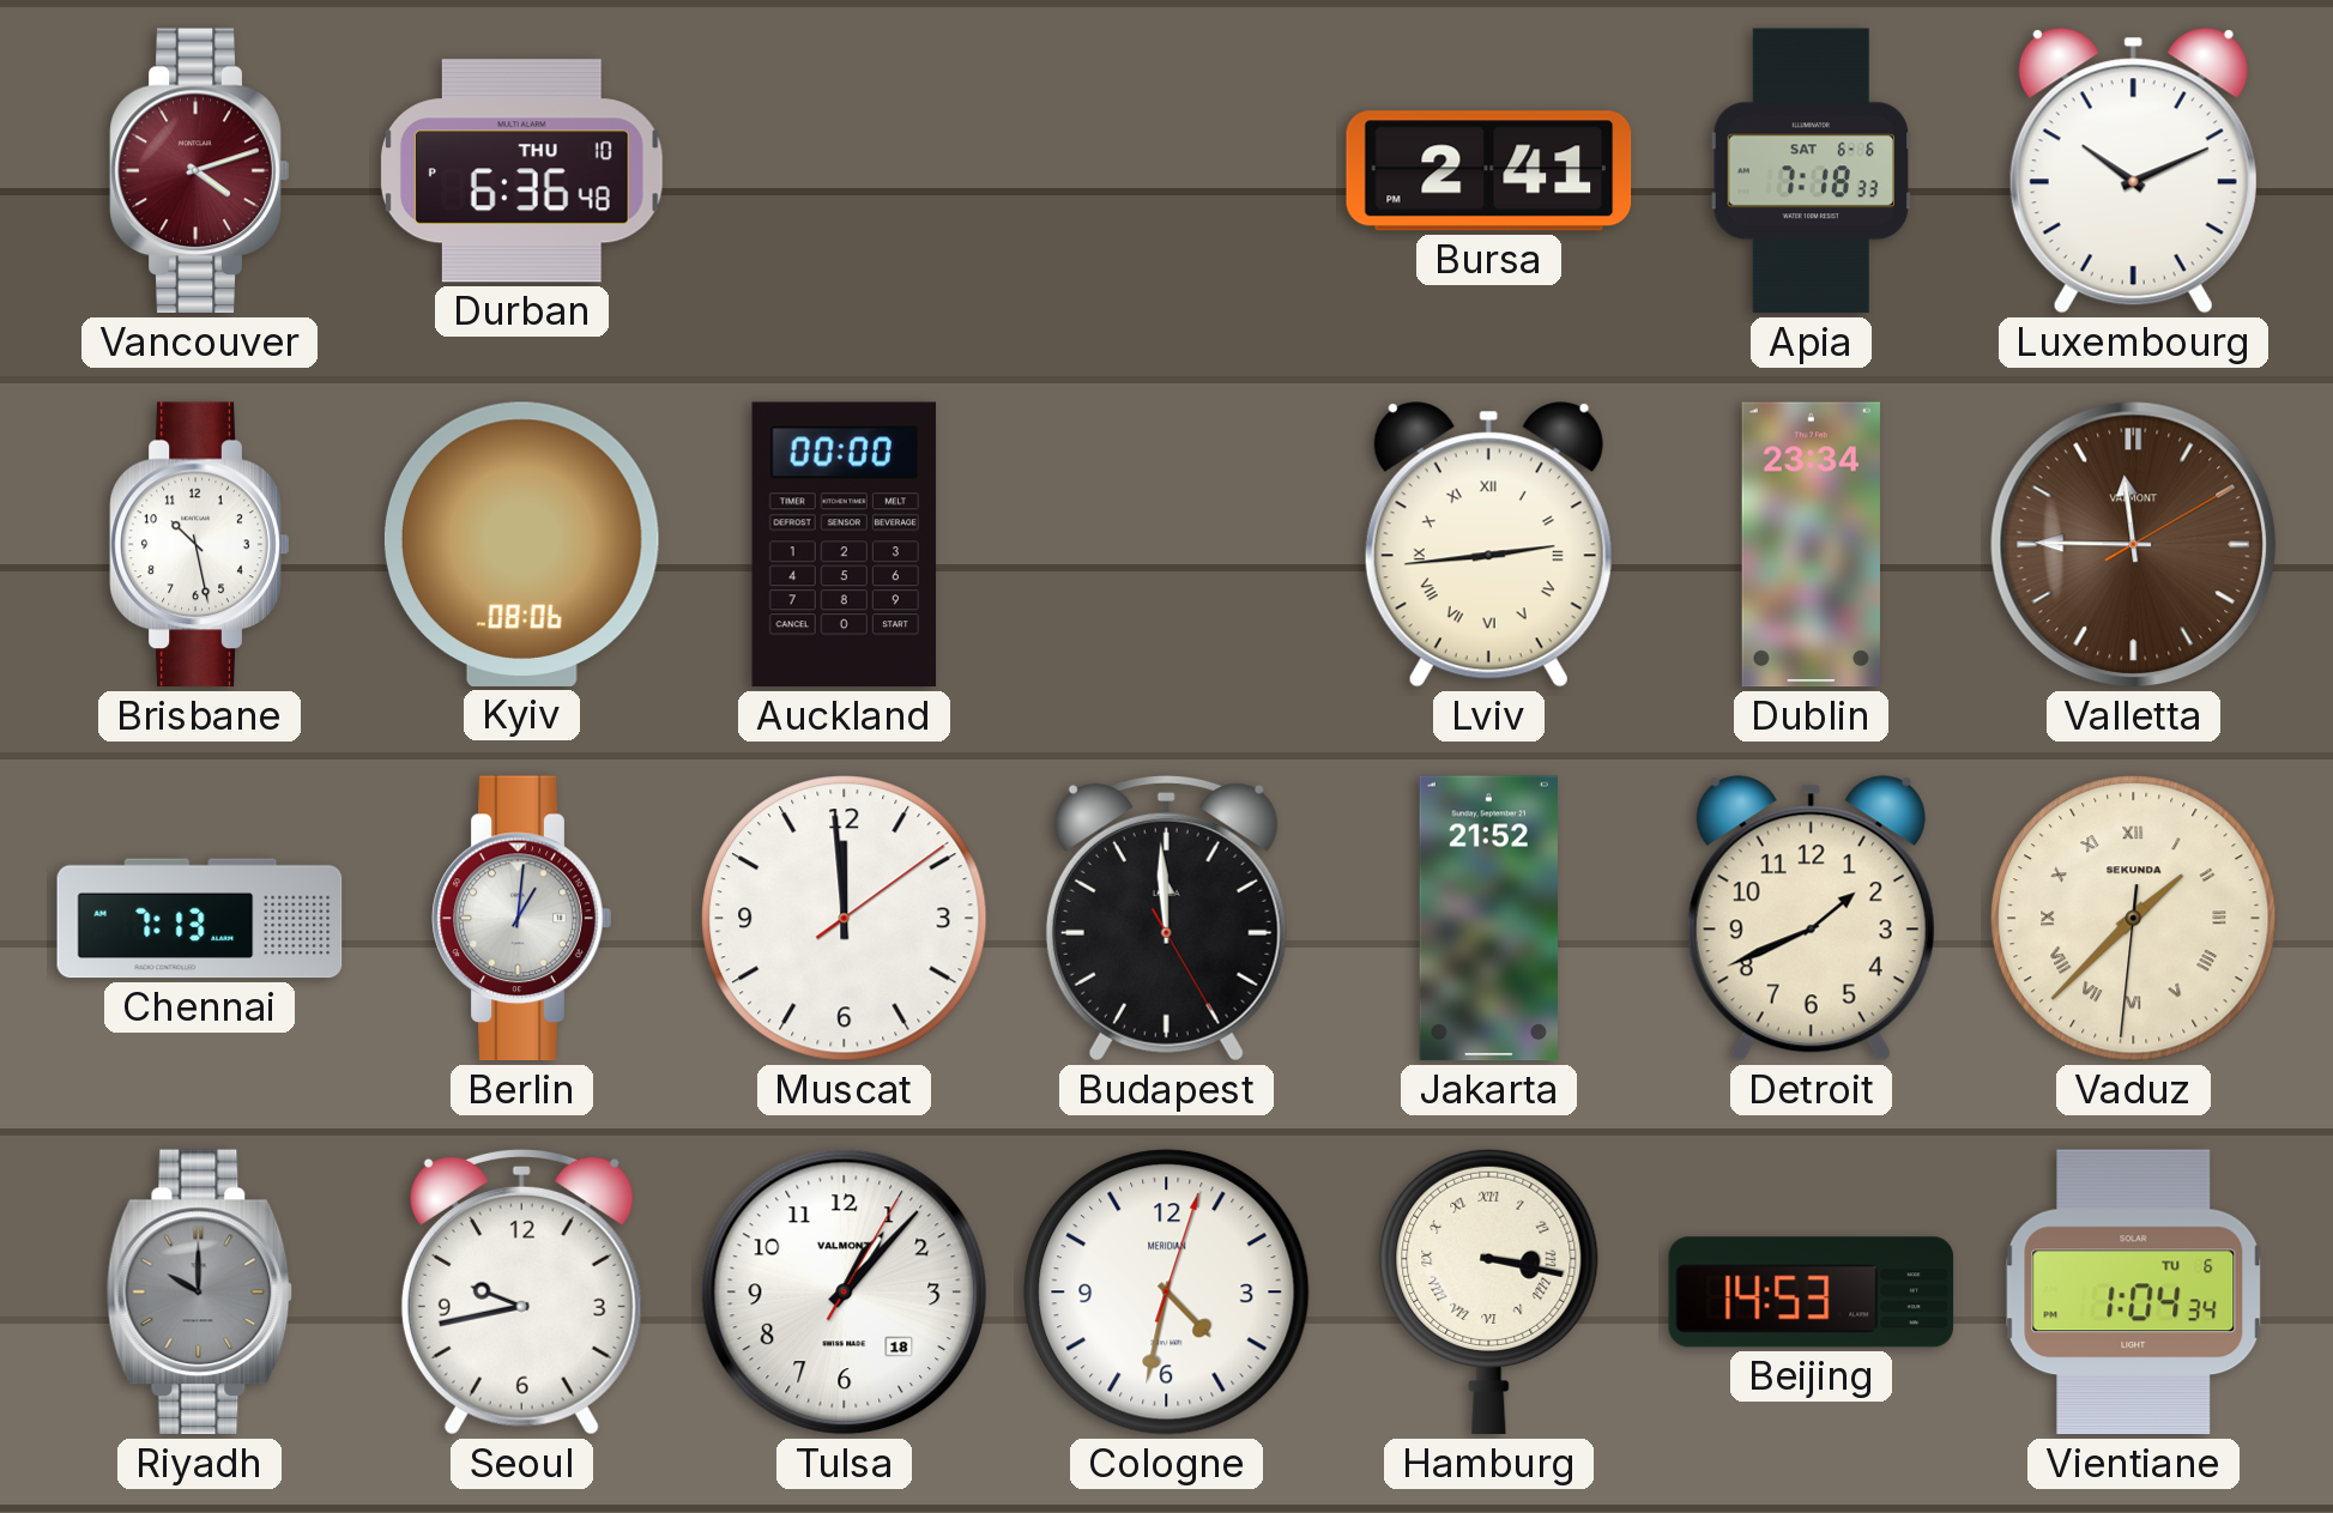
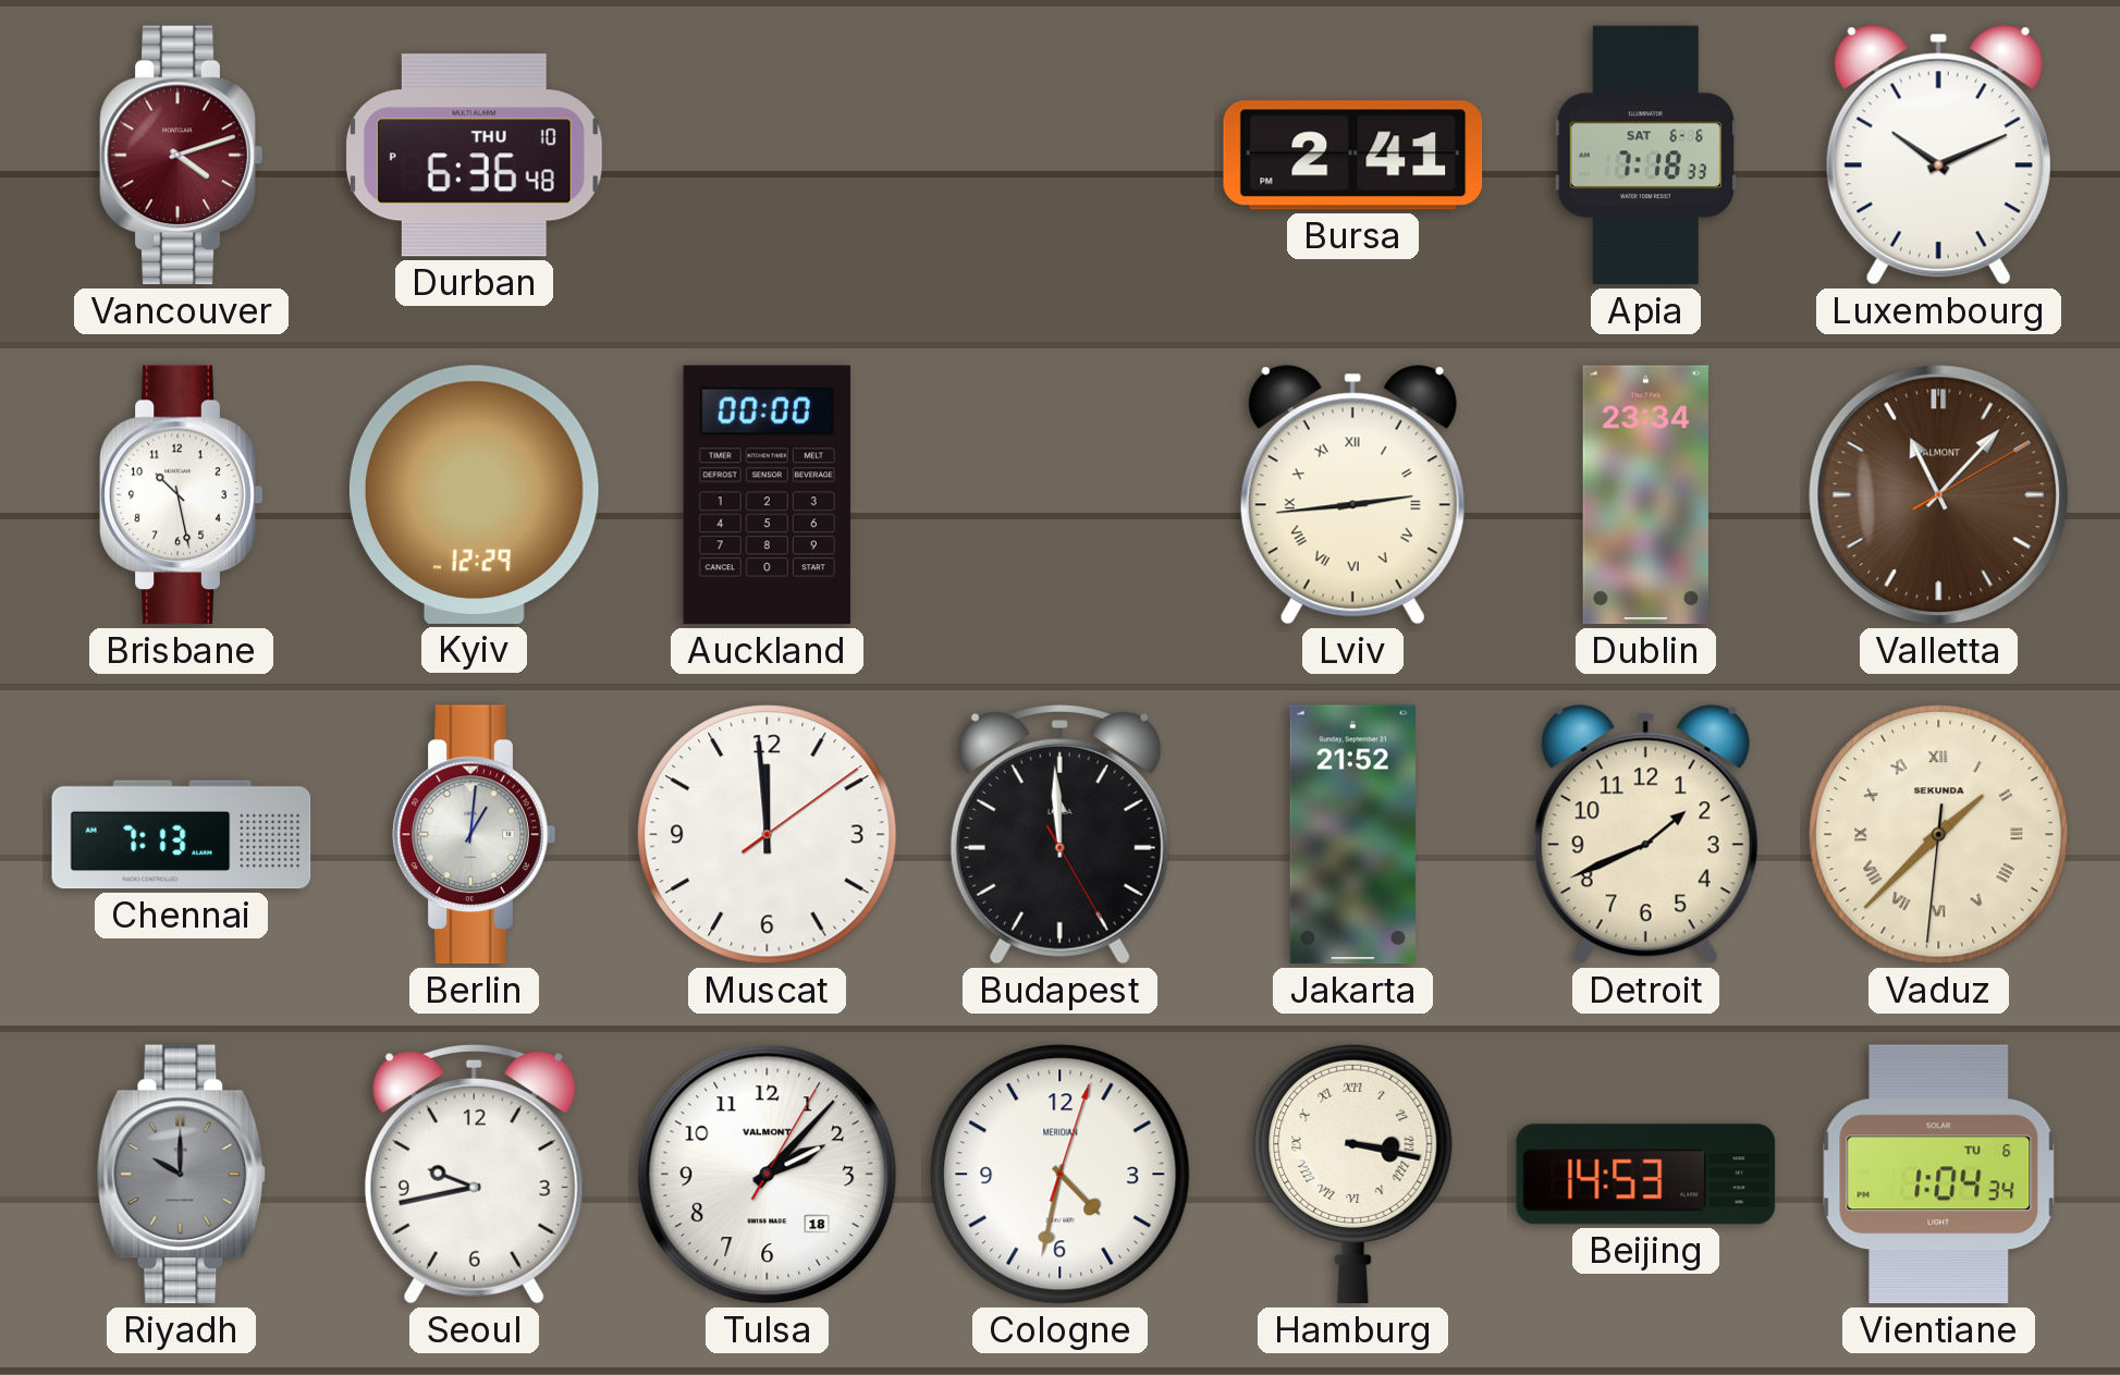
Kyiv: 08:06 -> 12:29 (474, 494)
Valletta: 11:45 -> 11:07 (1939, 495)
Tulsa: 1:07 -> 2:07 (768, 1175)
